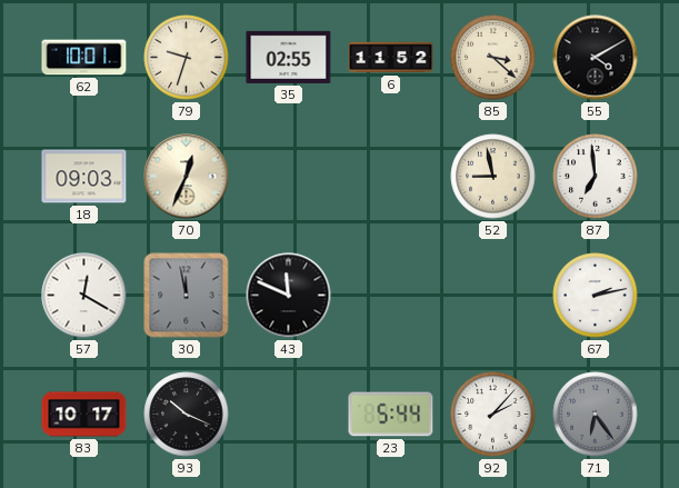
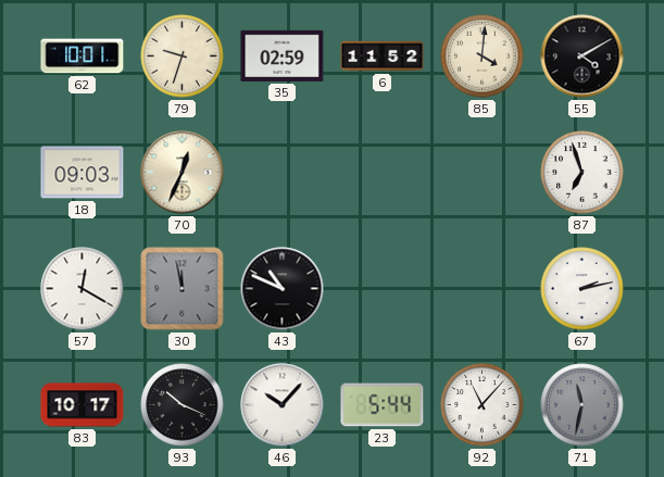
35: 02:55 -> 02:59 (283, 55)
85: 3:22 -> 4:01 (483, 57)
52: 8:58 -> none (493, 177)
87: 6:59 -> 6:57 (582, 173)
43: 11:49 -> 10:49 (283, 289)
46: none -> 10:07 (283, 405)
92: 2:07 -> 11:07 (483, 405)
71: 6:24 -> 11:32 (582, 405)
